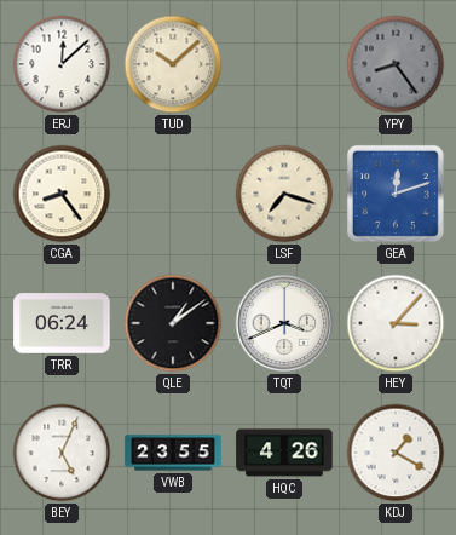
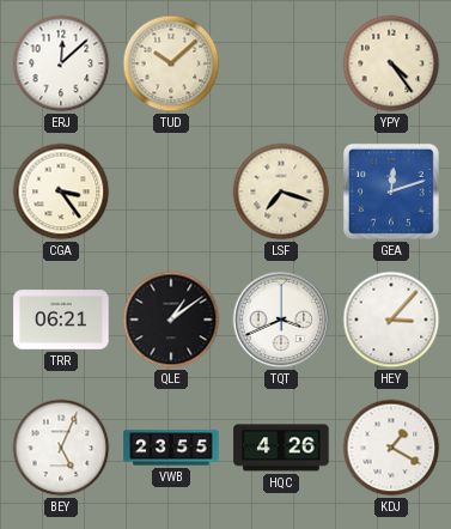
YPY: 8:24 -> 4:24 (391, 63)
YPY dial: grey -> cream (391, 63)
CGA: 8:24 -> 3:24 (61, 191)
TRR: 06:24 -> 06:21 (61, 320)
